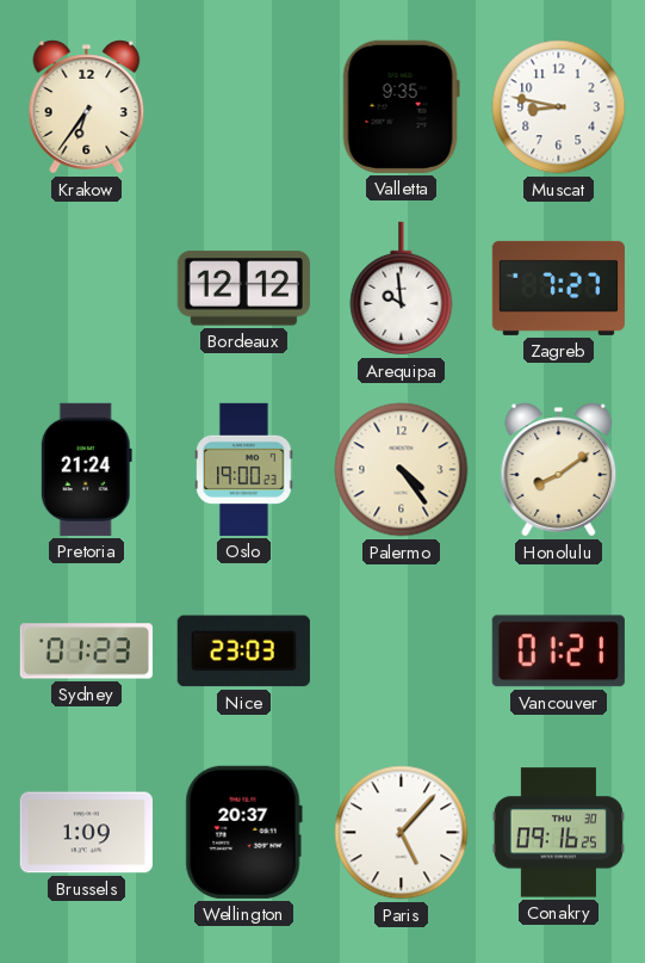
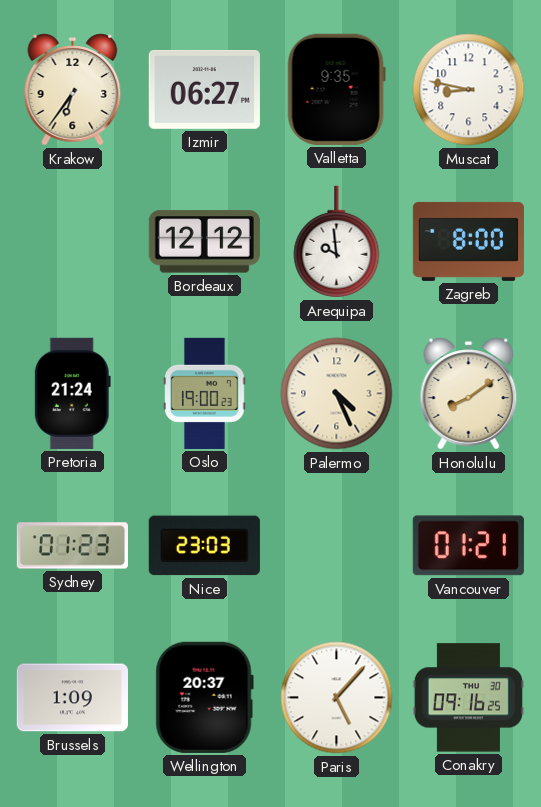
Izmir: none -> 06:27 (204, 89)
Zagreb: 7:27 -> 8:00 (468, 241)
Palermo: 4:24 -> 4:26 (337, 394)
